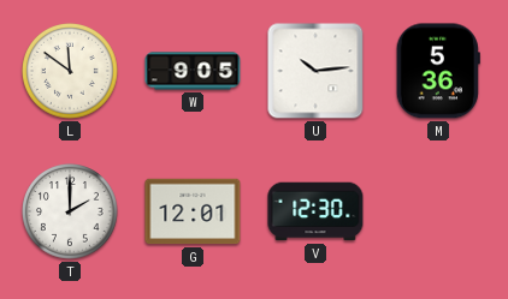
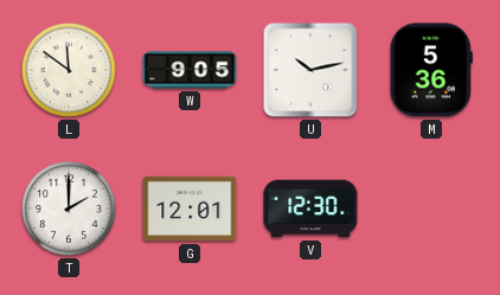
U: 10:14 -> 10:13 (310, 70)
